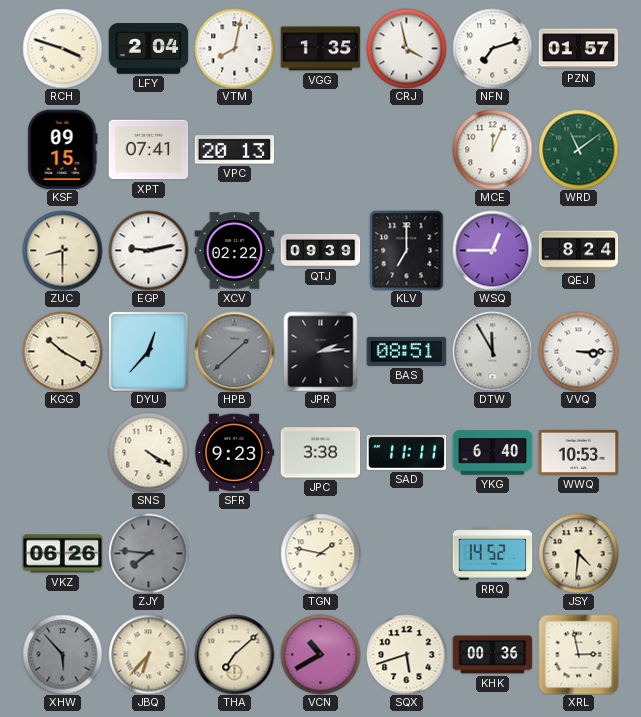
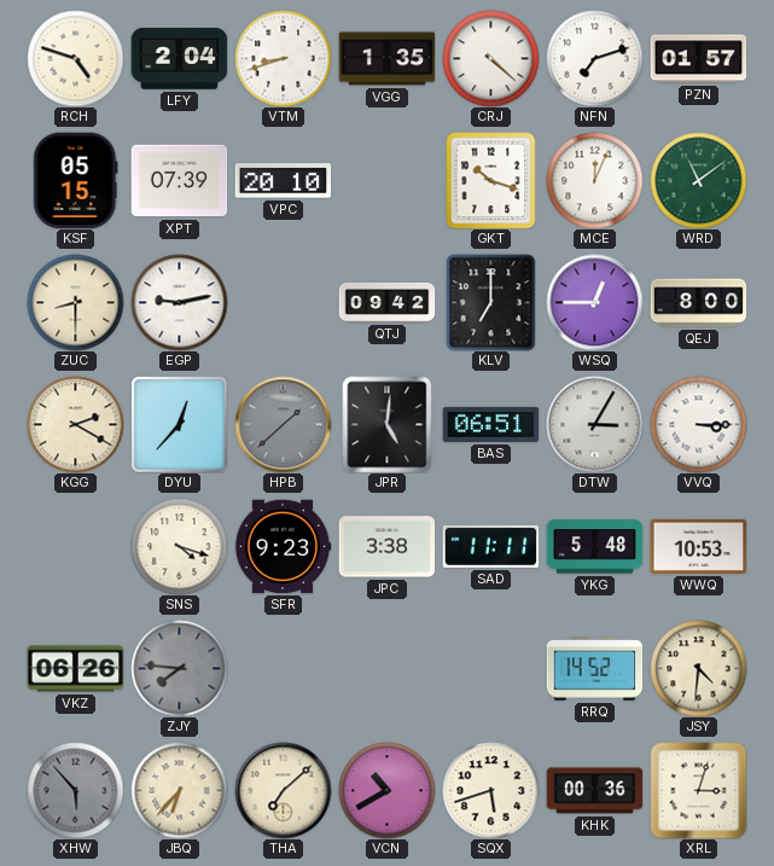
RCH: 3:48 -> 4:48 (75, 58)
VTM: 8:02 -> 8:42 (283, 58)
CRJ: 3:58 -> 4:22 (490, 58)
KSF: 09:15 -> 05:15 (76, 180)
XPT: 07:41 -> 07:39 (179, 181)
VPC: 20:13 -> 20:10 (283, 181)
GKT: none -> 10:18 (491, 180)
XCV: 02:22 -> none (234, 251)
QTJ: 09:39 -> 09:42 (386, 302)
QEJ: 8:24 -> 8:00 (698, 303)
KGG: 10:20 -> 2:20 (75, 424)
JPR: 2:14 -> 5:01 (388, 424)
BAS: 08:51 -> 06:51 (490, 424)
DTW: 11:55 -> 3:05 (594, 424)
SNS: 4:20 -> 4:18 (179, 546)
YKG: 6:40 -> 5:48 (594, 547)
TGN: 1:47 -> none (320, 553)
XRL: 2:58 -> 3:03 (698, 790)
